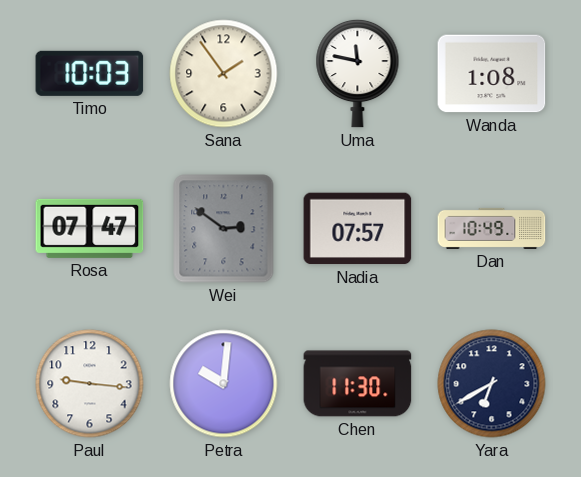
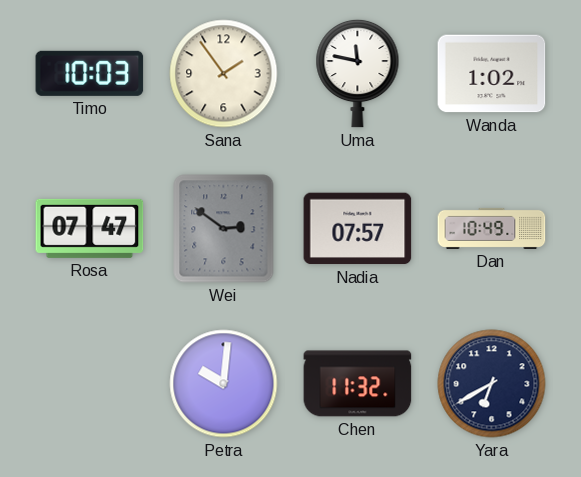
Wanda: 1:08 -> 1:02 (492, 74)
Paul: 9:16 -> none (90, 384)
Chen: 11:30 -> 11:32 (358, 384)
